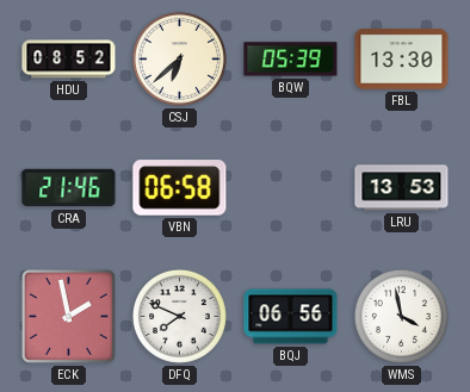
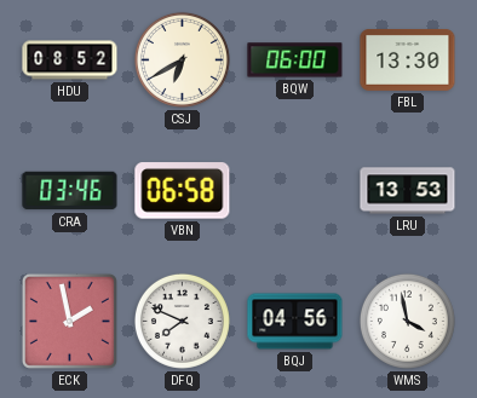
CSJ: 6:38 -> 6:40 (182, 59)
BQW: 05:39 -> 06:00 (295, 60)
CRA: 21:46 -> 03:46 (70, 191)
BQJ: 06:56 -> 04:56 (295, 322)
